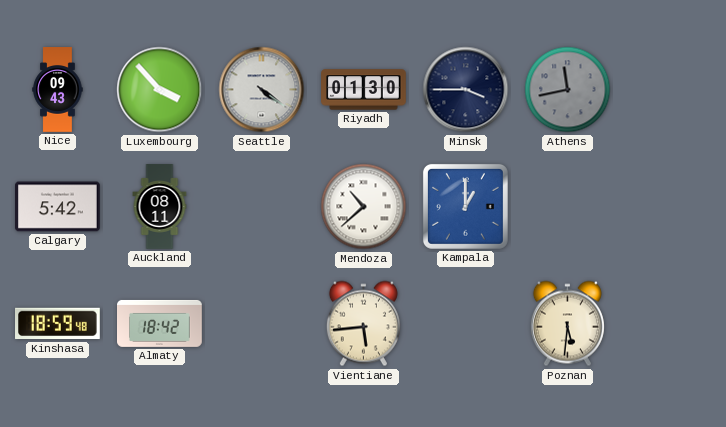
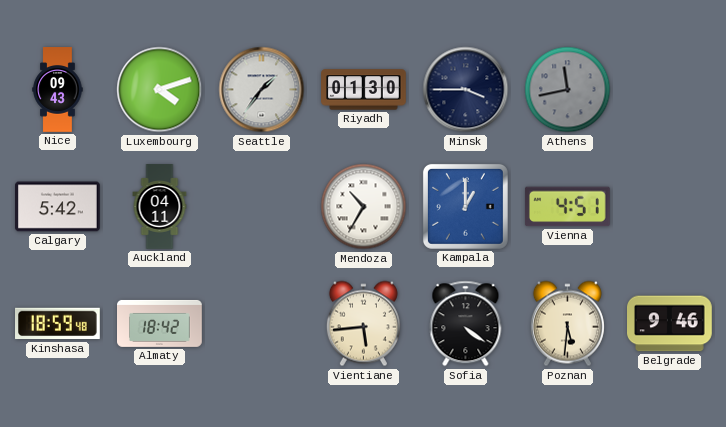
Luxembourg: 3:53 -> 4:12 (160, 90)
Seattle: 4:21 -> 1:36 (262, 90)
Auckland: 08:11 -> 04:11 (160, 207)
Mendoza: 10:38 -> 10:35 (364, 207)
Vienna: none -> 4:51 (568, 207)
Sofia: none -> 4:21 (466, 324)
Belgrade: none -> 9:46 (670, 324)
